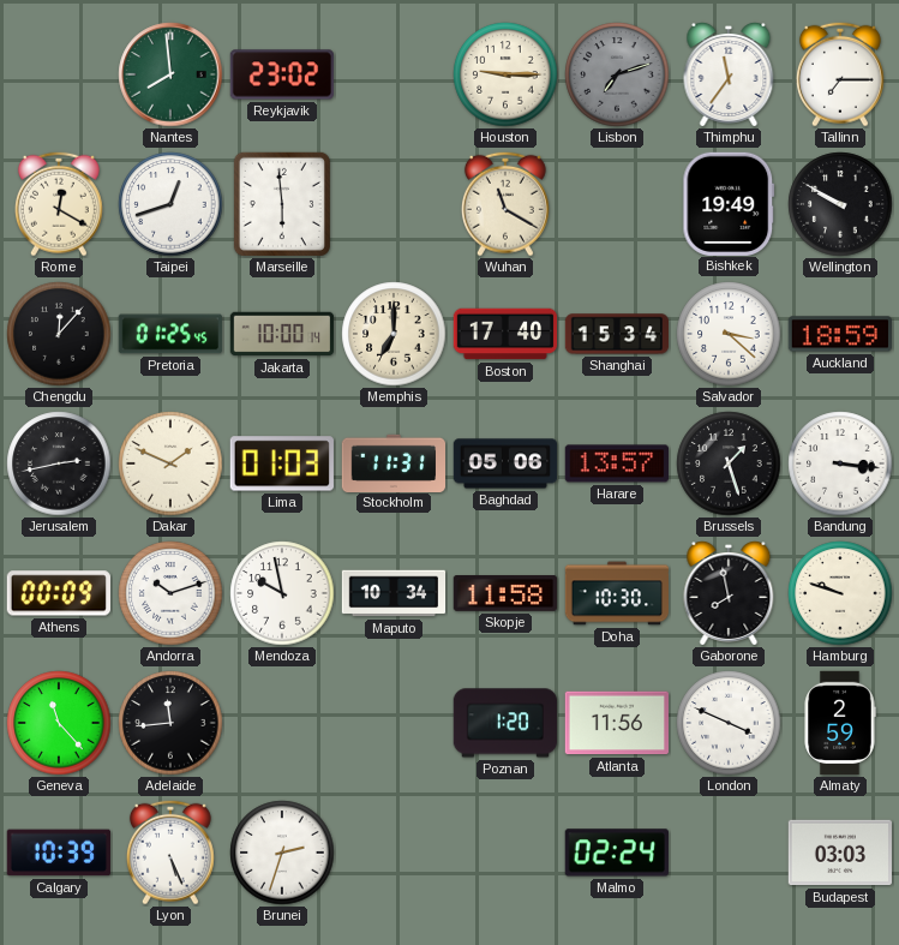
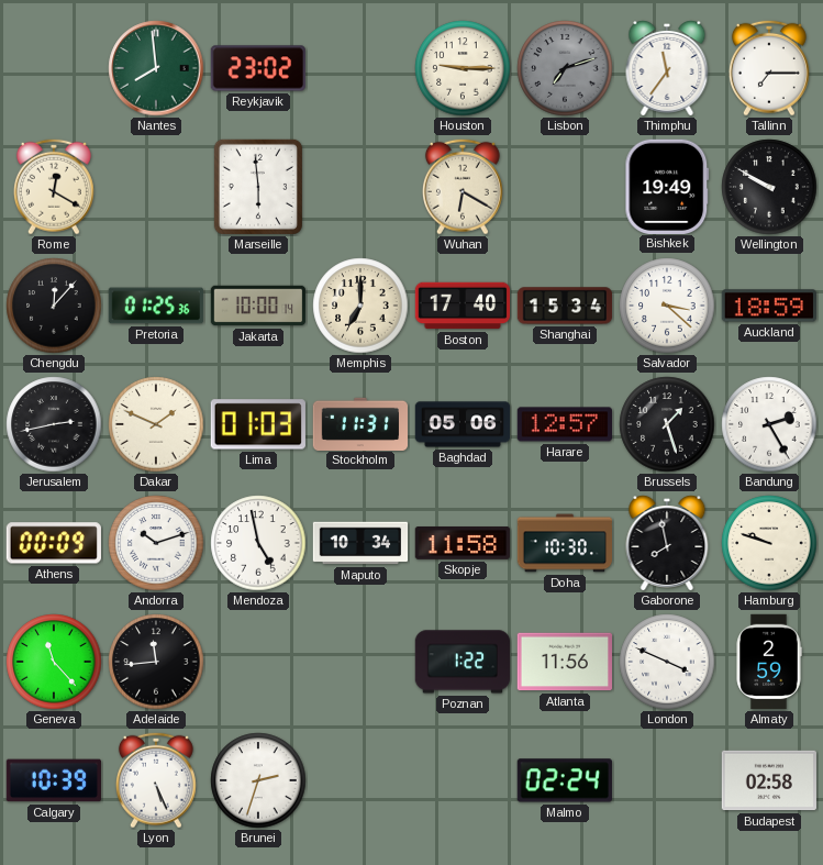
Taipei: 12:42 -> none (170, 204)
Wuhan: 11:20 -> 6:20 (463, 187)
Pretoria: 01:25:45 -> 01:25:36 (156, 306)
Harare: 13:57 -> 12:57 (564, 424)
Bandung: 3:16 -> 2:25 (769, 424)
Mendoza: 9:58 -> 4:58 (258, 543)
Poznan: 1:20 -> 1:22 (461, 662)
Budapest: 03:03 -> 02:58 (768, 780)
